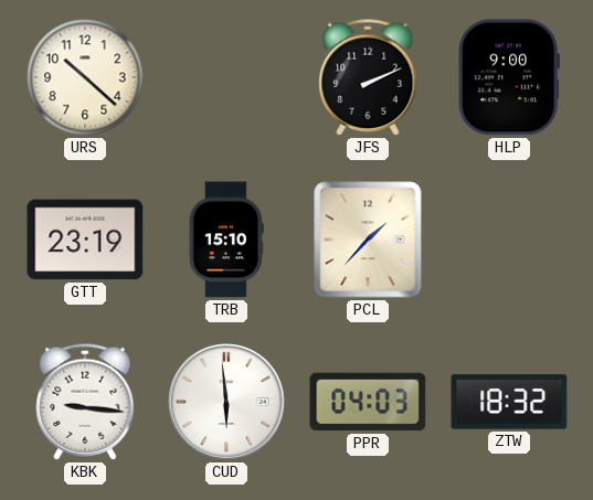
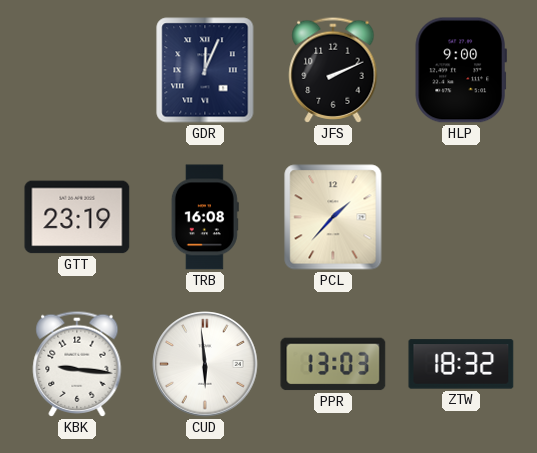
URS: 10:22 -> none (85, 77)
GDR: none -> 12:04 (205, 70)
TRB: 15:10 -> 16:08 (205, 217)
PPR: 04:03 -> 13:03 (333, 364)
